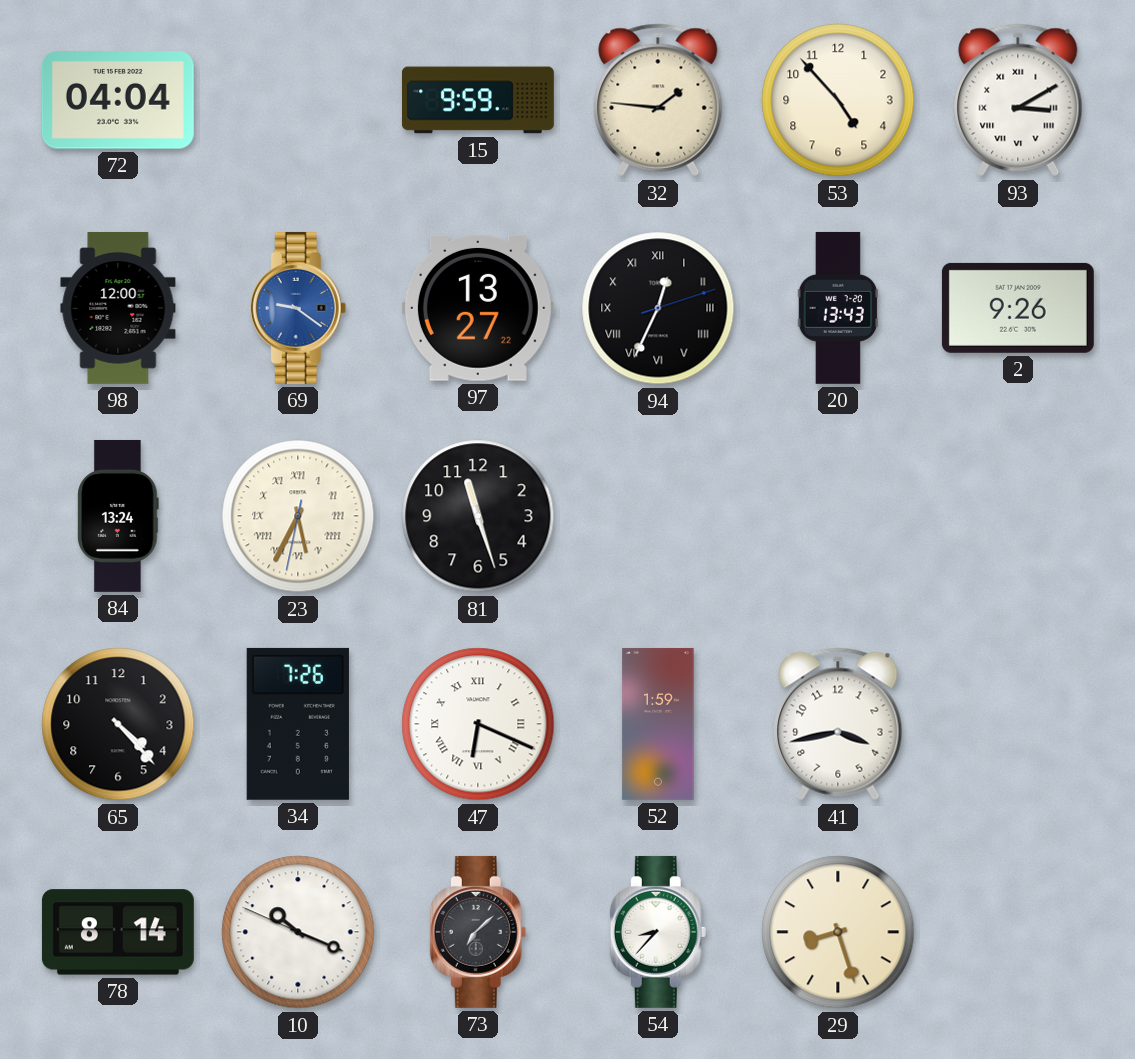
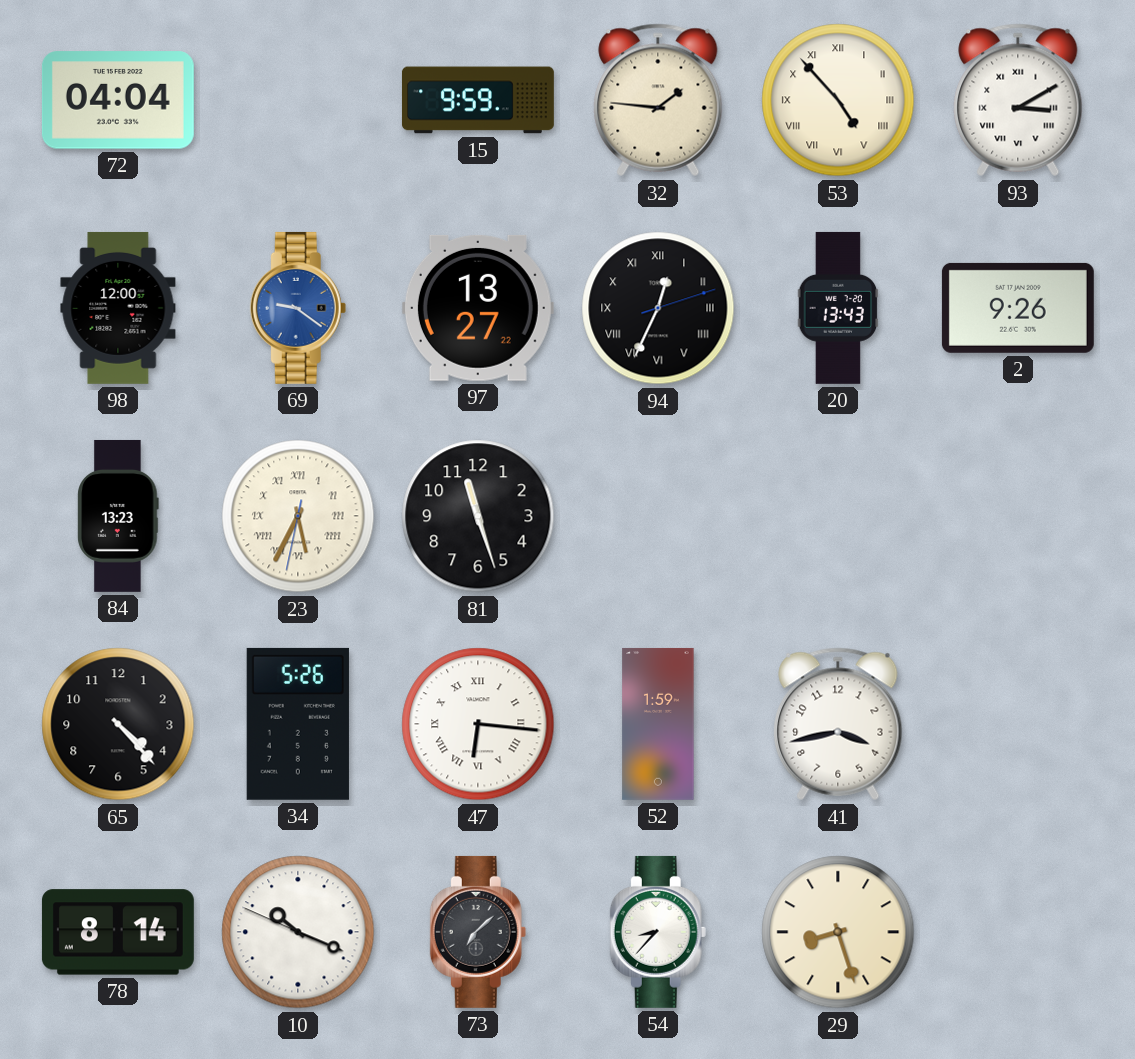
53 numerals: Arabic -> Roman (838, 100)
84: 13:24 -> 13:23 (118, 516)
34: 7:26 -> 5:26 (298, 724)
47: 6:19 -> 6:16 (478, 724)
